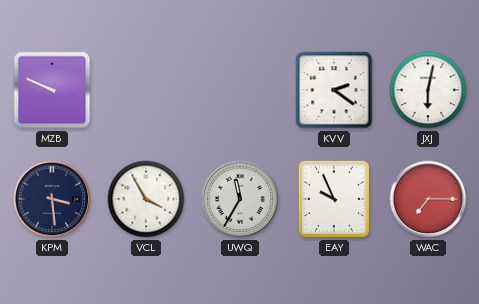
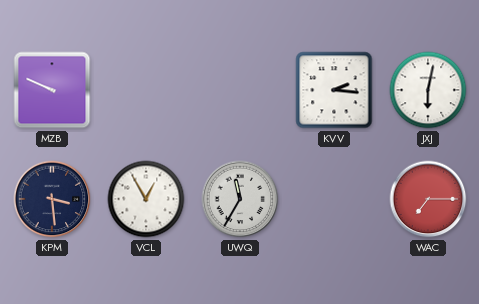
KVV: 2:21 -> 2:16 (334, 90)
VCL: 3:55 -> 12:55 (146, 199)
EAY: 9:56 -> none (334, 199)
